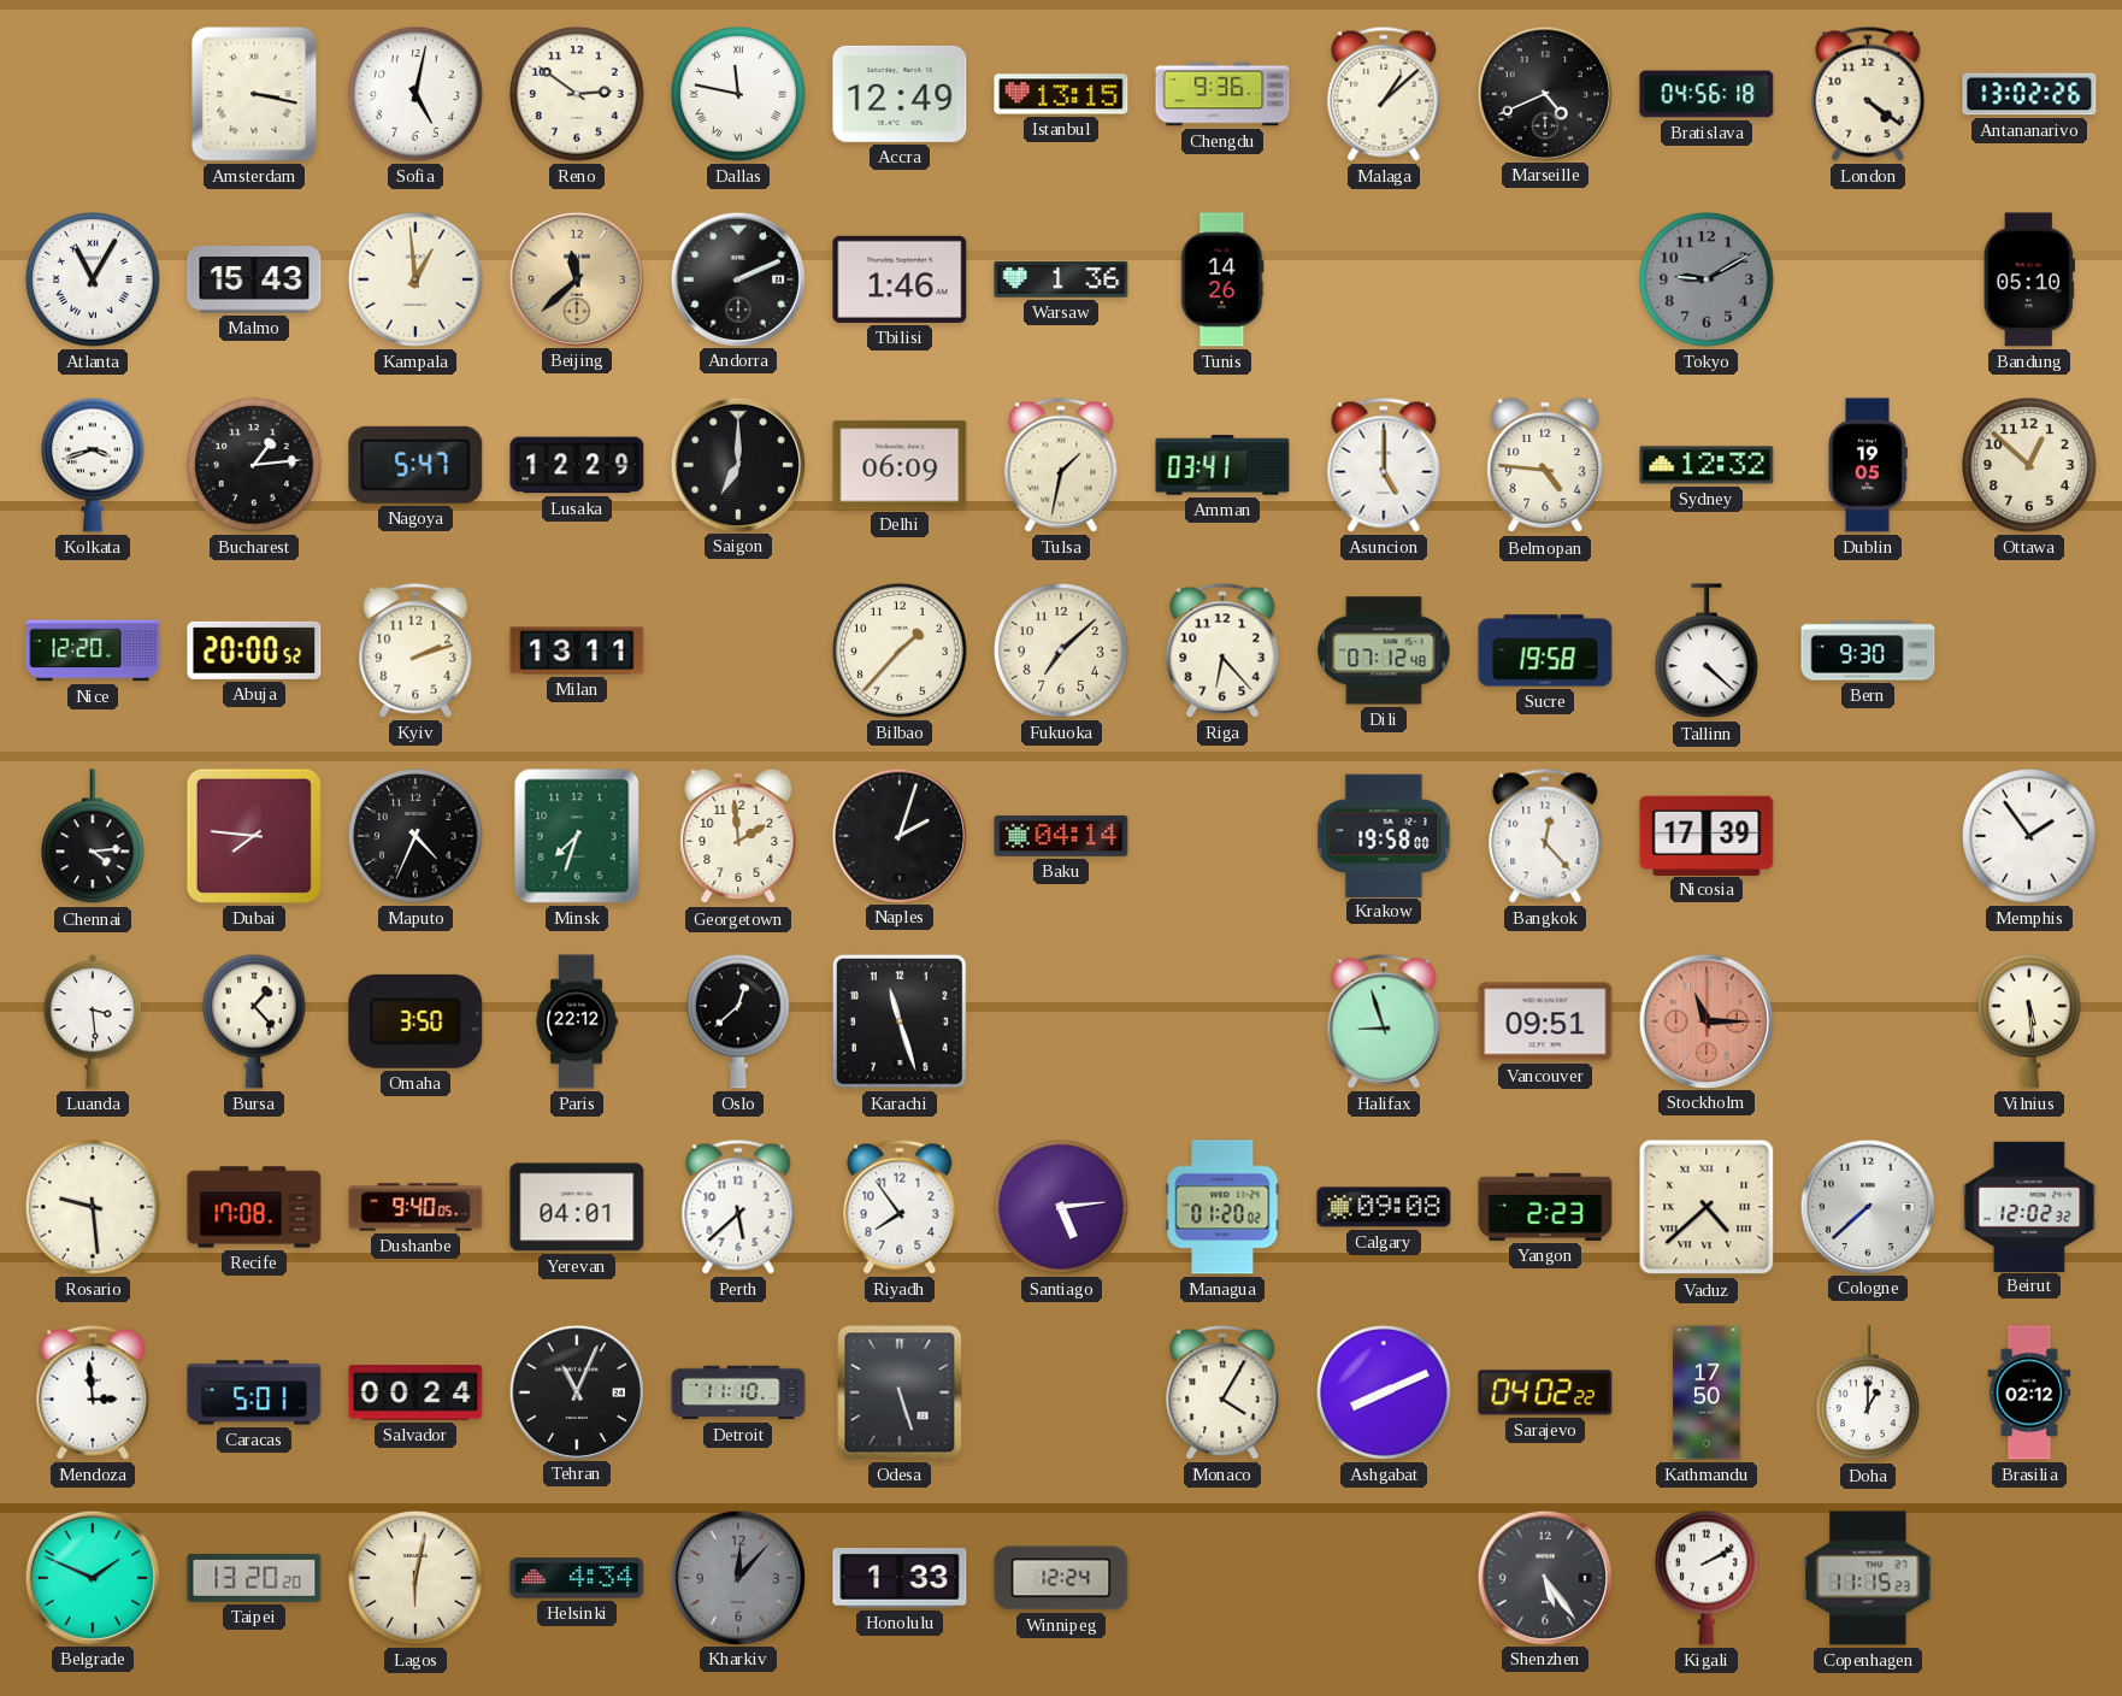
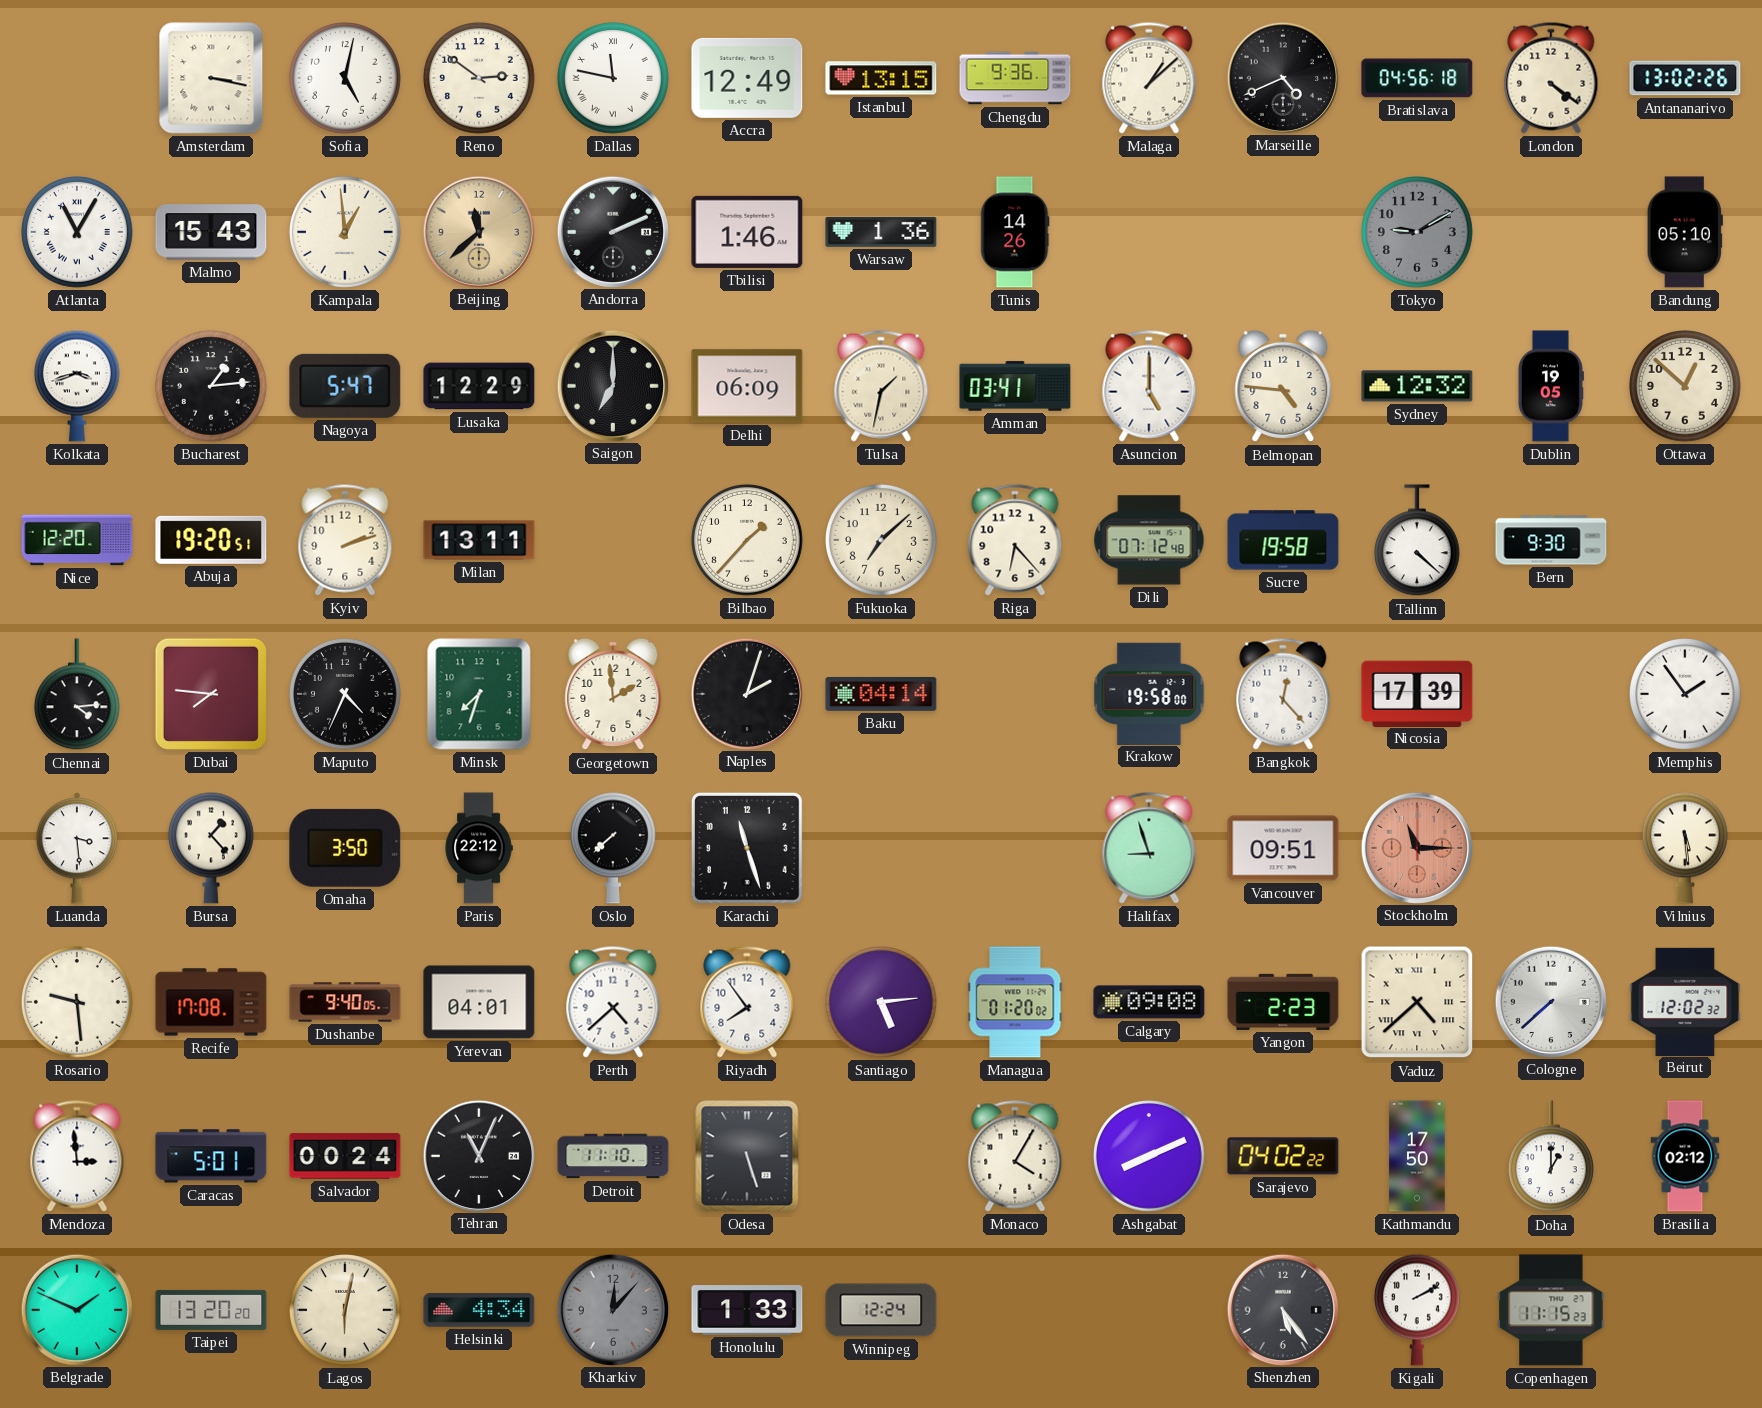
Abuja: 20:00 -> 19:20 (211, 540)
Oslo: 12:38 -> 7:38 (613, 848)
Perth: 5:38 -> 4:38 (613, 1002)
